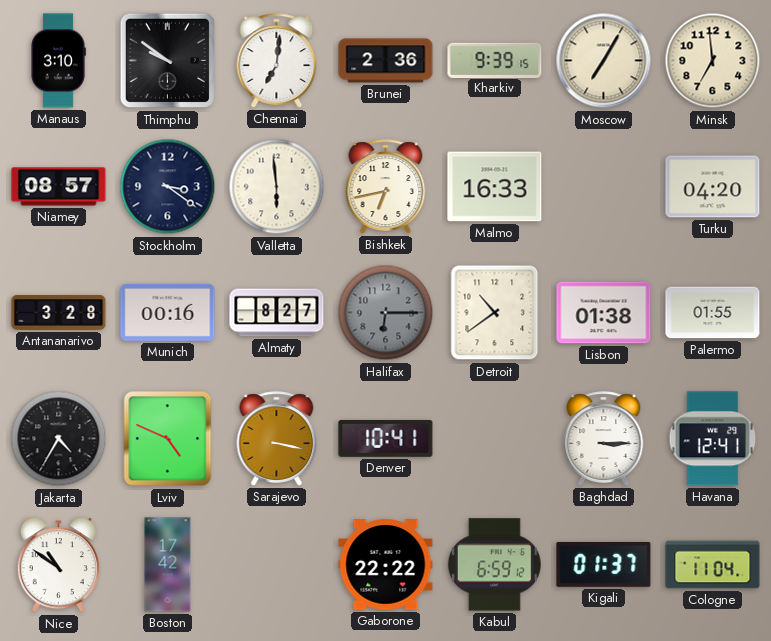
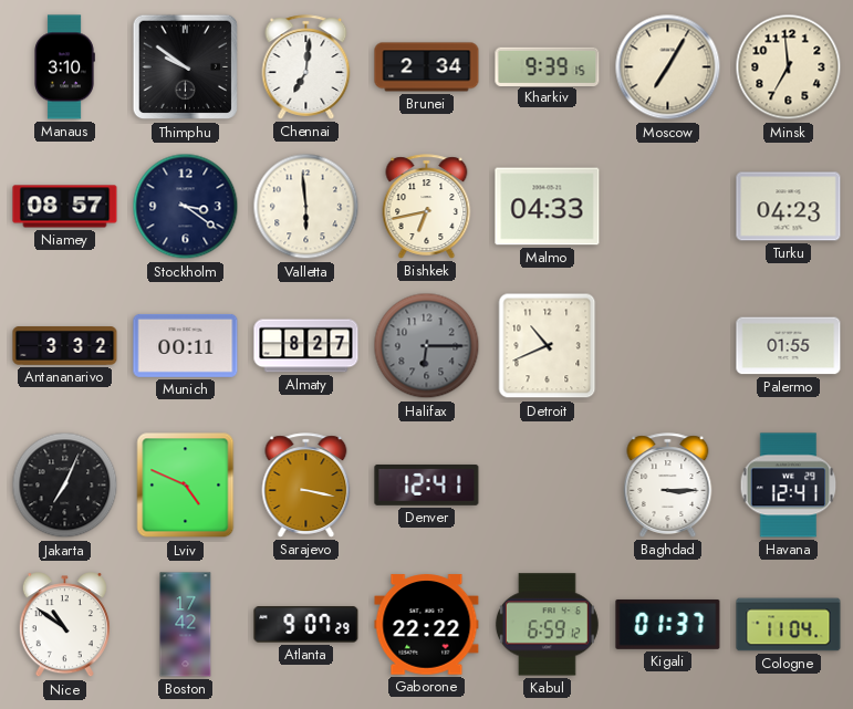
Brunei: 2:36 -> 2:34 (427, 67)
Malmo: 16:33 -> 04:33 (548, 207)
Turku: 04:20 -> 04:23 (789, 207)
Antananarivo: 3:28 -> 3:32 (65, 346)
Munich: 00:16 -> 00:11 (186, 345)
Detroit: 10:39 -> 10:41 (548, 346)
Lisbon: 01:38 -> none (604, 313)
Jakarta: 4:35 -> 7:04 (65, 486)
Denver: 10:41 -> 12:41 (427, 484)
Atlanta: none -> 9:07 (306, 625)
